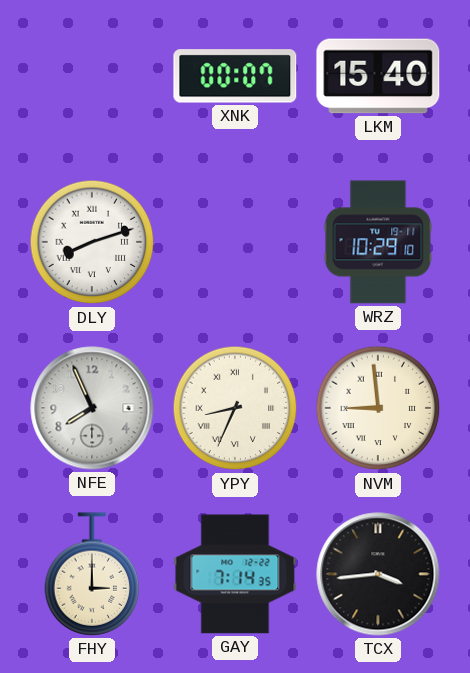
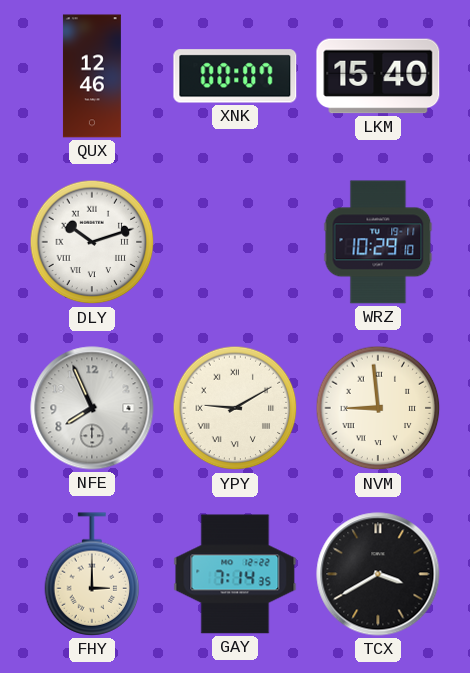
QUX: none -> 12:46 (92, 76)
DLY: 8:12 -> 10:12 (92, 242)
YPY: 8:34 -> 9:10 (235, 408)
TCX: 3:44 -> 3:40 (378, 574)
